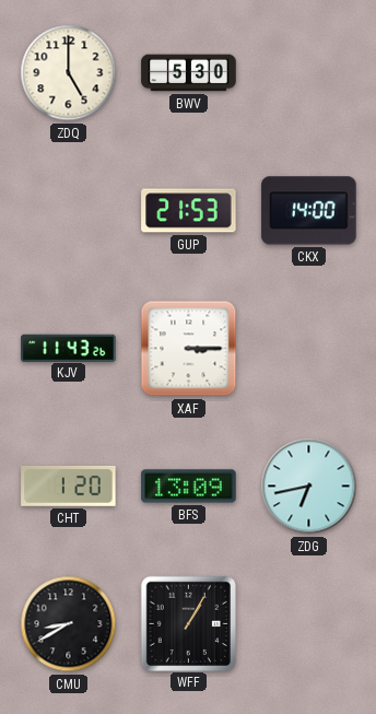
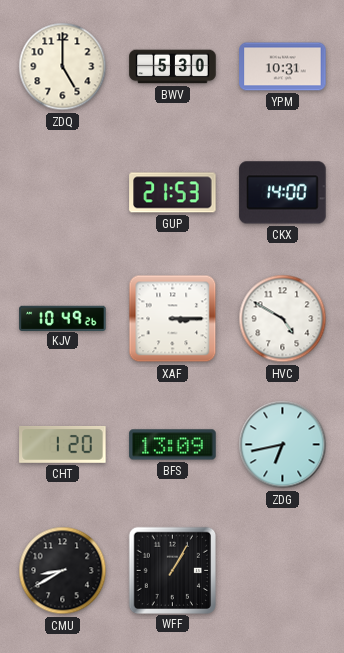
YPM: none -> 10:31 (283, 67)
KJV: 11:43 -> 10:49 (63, 318)
HVC: none -> 4:50 (283, 319)
